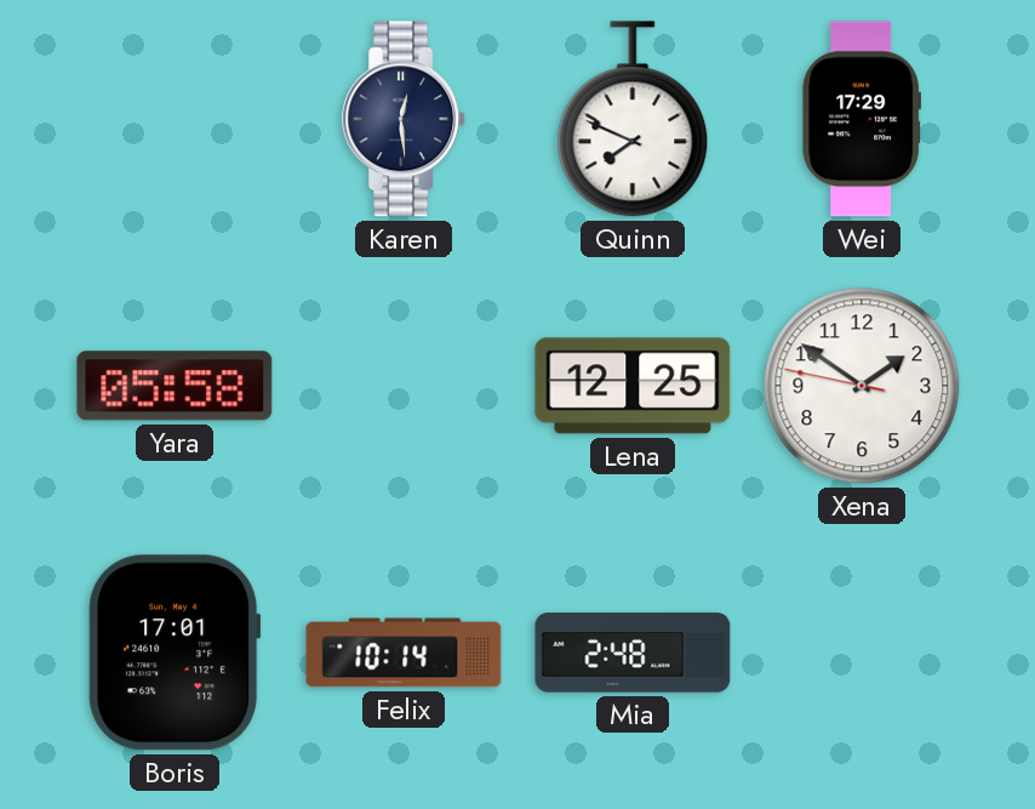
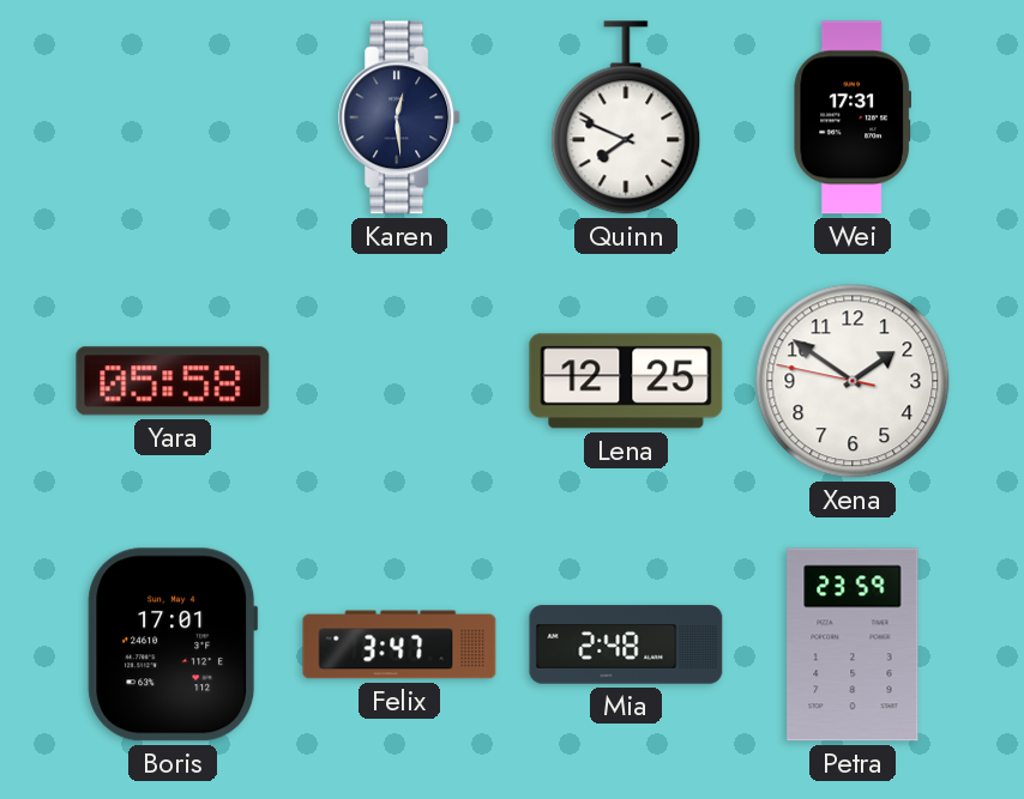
Wei: 17:29 -> 17:31 (851, 117)
Felix: 10:14 -> 3:47 (399, 644)
Petra: none -> 23:59 (853, 644)
